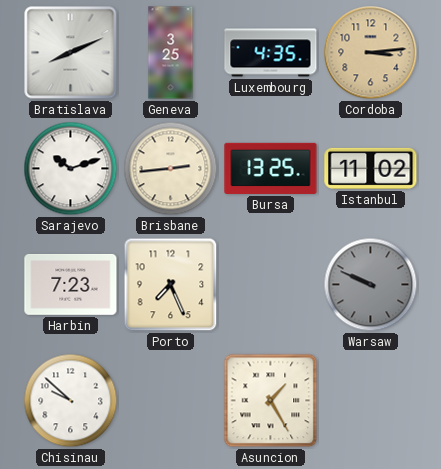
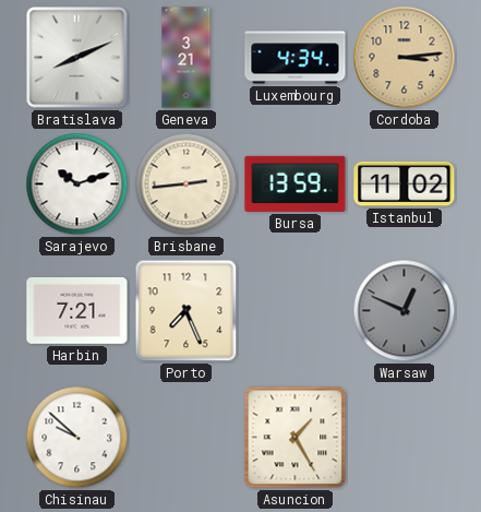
Geneva: 3:25 -> 3:21 (187, 58)
Luxembourg: 4:35 -> 4:34 (296, 58)
Bursa: 13:25 -> 13:59 (296, 183)
Harbin: 7:23 -> 7:21 (77, 310)
Warsaw: 9:49 -> 12:49 (405, 311)
